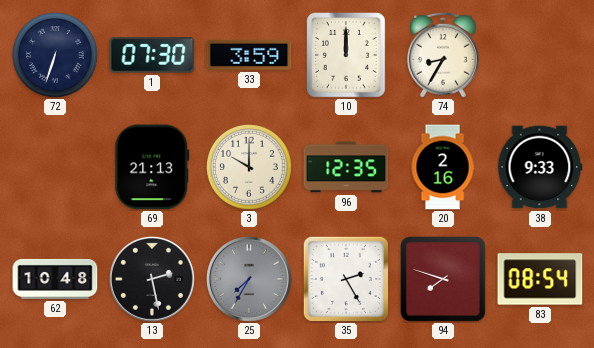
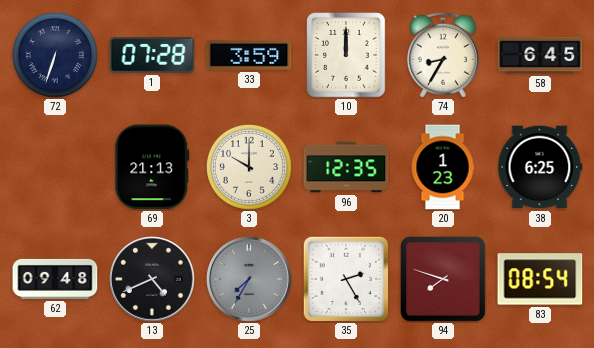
1: 07:30 -> 07:28 (152, 55)
58: none -> 6:45 (540, 55)
20: 2:16 -> 1:23 (443, 167)
38: 9:33 -> 6:25 (540, 167)
62: 10:48 -> 09:48 (55, 279)
13: 2:28 -> 4:41 (153, 280)
